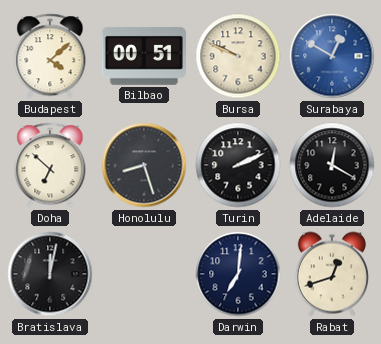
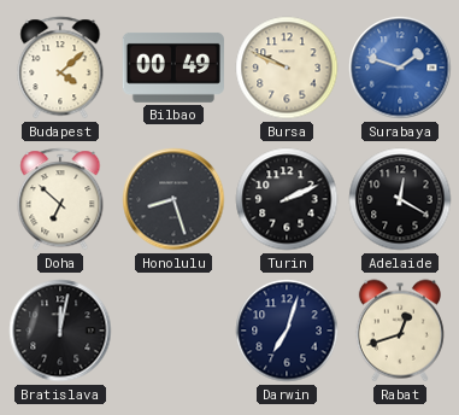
Bilbao: 00:51 -> 00:49 (173, 68)
Surabaya: 12:50 -> 1:48 (400, 68)
Darwin: 7:01 -> 7:03 (287, 331)
